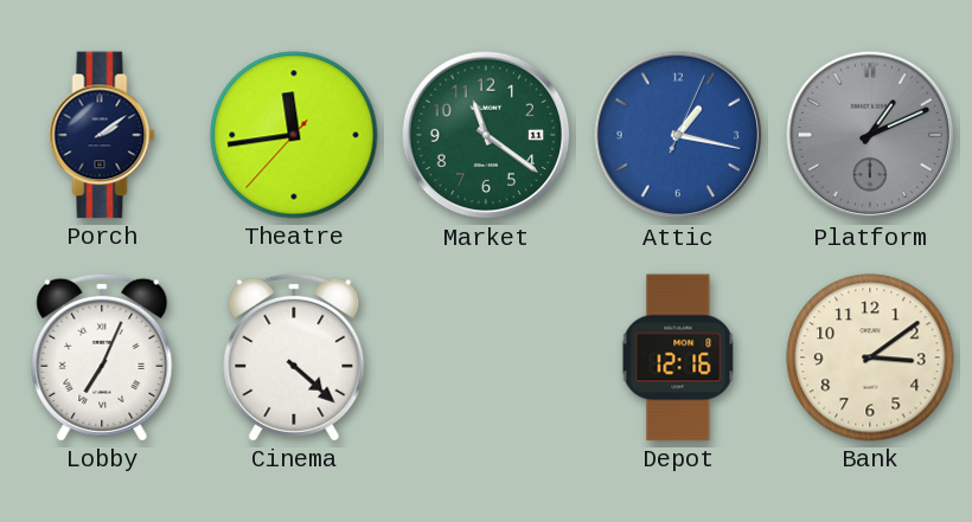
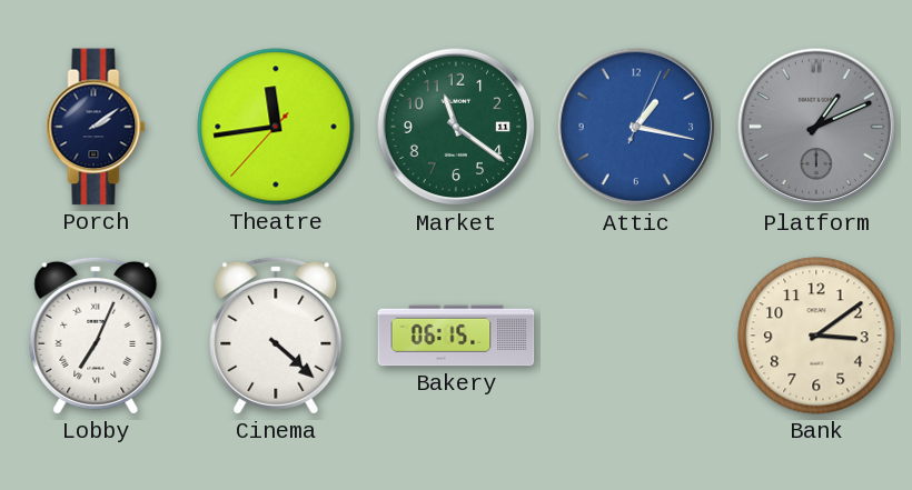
Bakery: none -> 06:15 (456, 336)
Depot: 12:16 -> none (678, 357)
